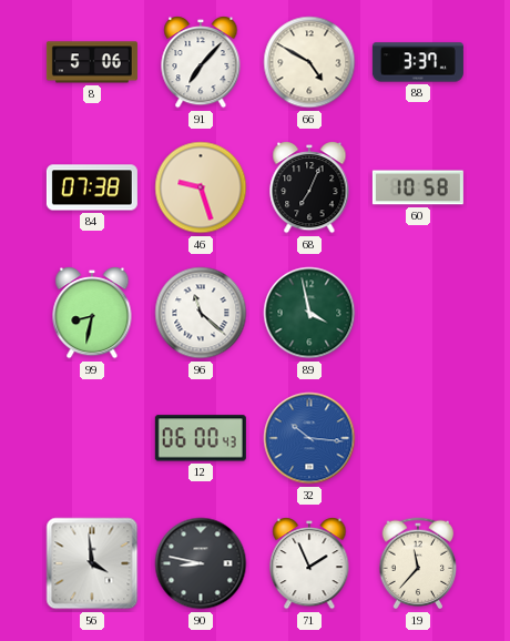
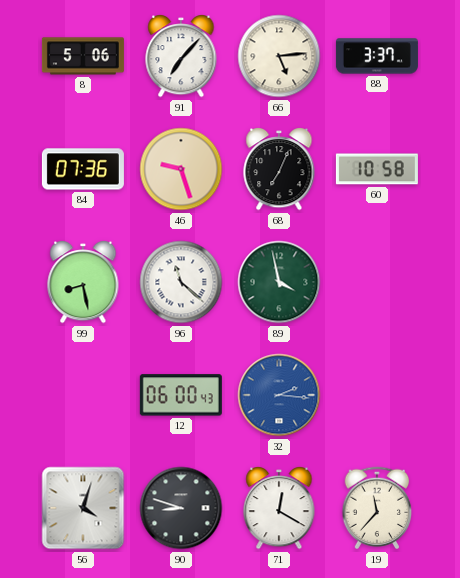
66: 4:50 -> 5:14 (279, 56)
84: 07:38 -> 07:36 (83, 169)
99: 8:32 -> 8:28 (83, 283)
32: 10:16 -> 2:16 (279, 395)
56: 3:59 -> 4:03 (83, 508)
90: 8:47 -> 8:48 (181, 508)
71: 1:56 -> 12:20 (279, 509)
